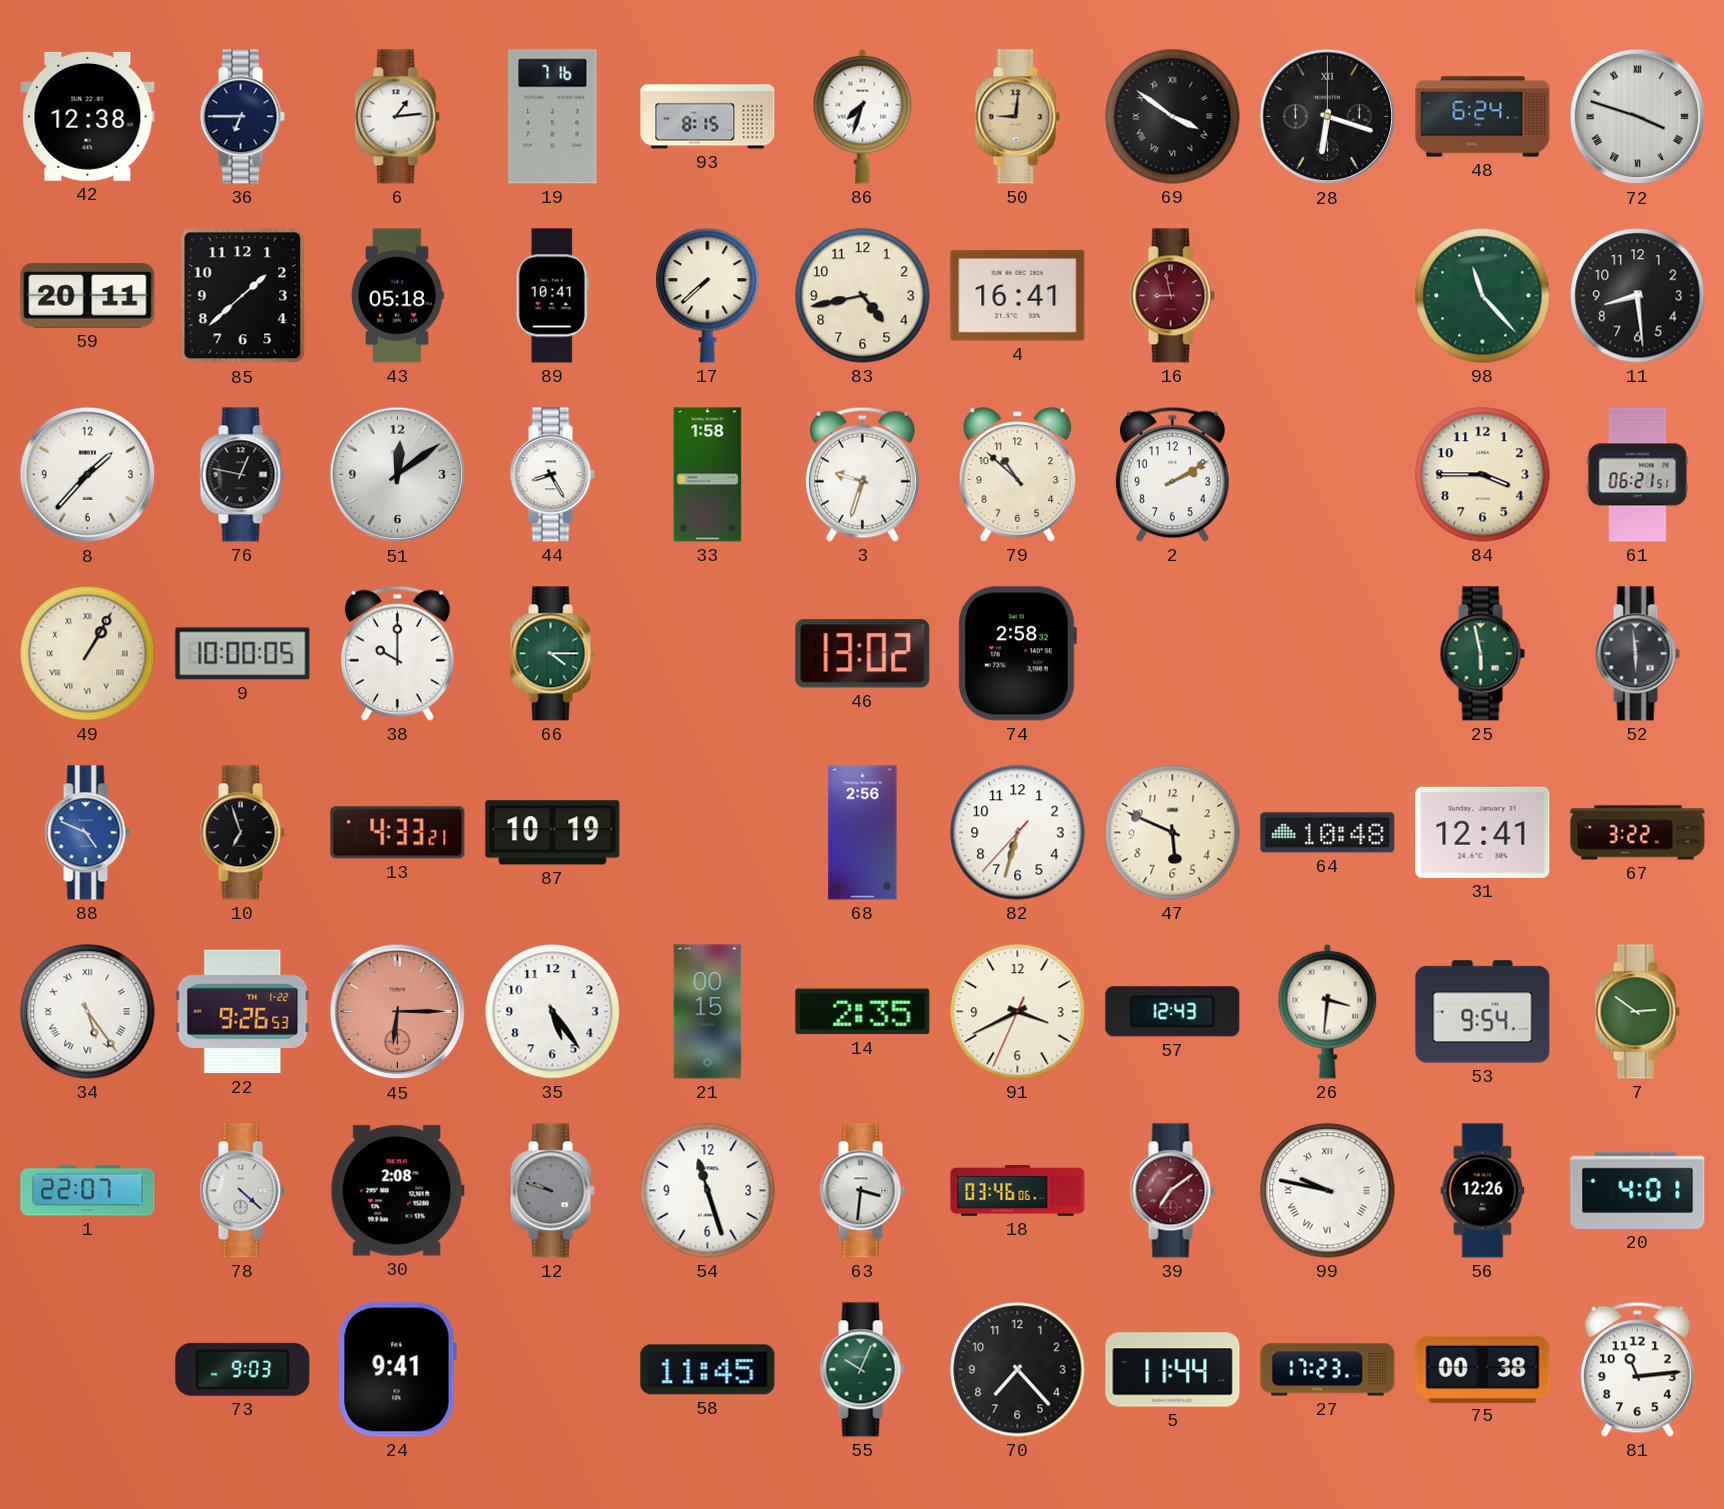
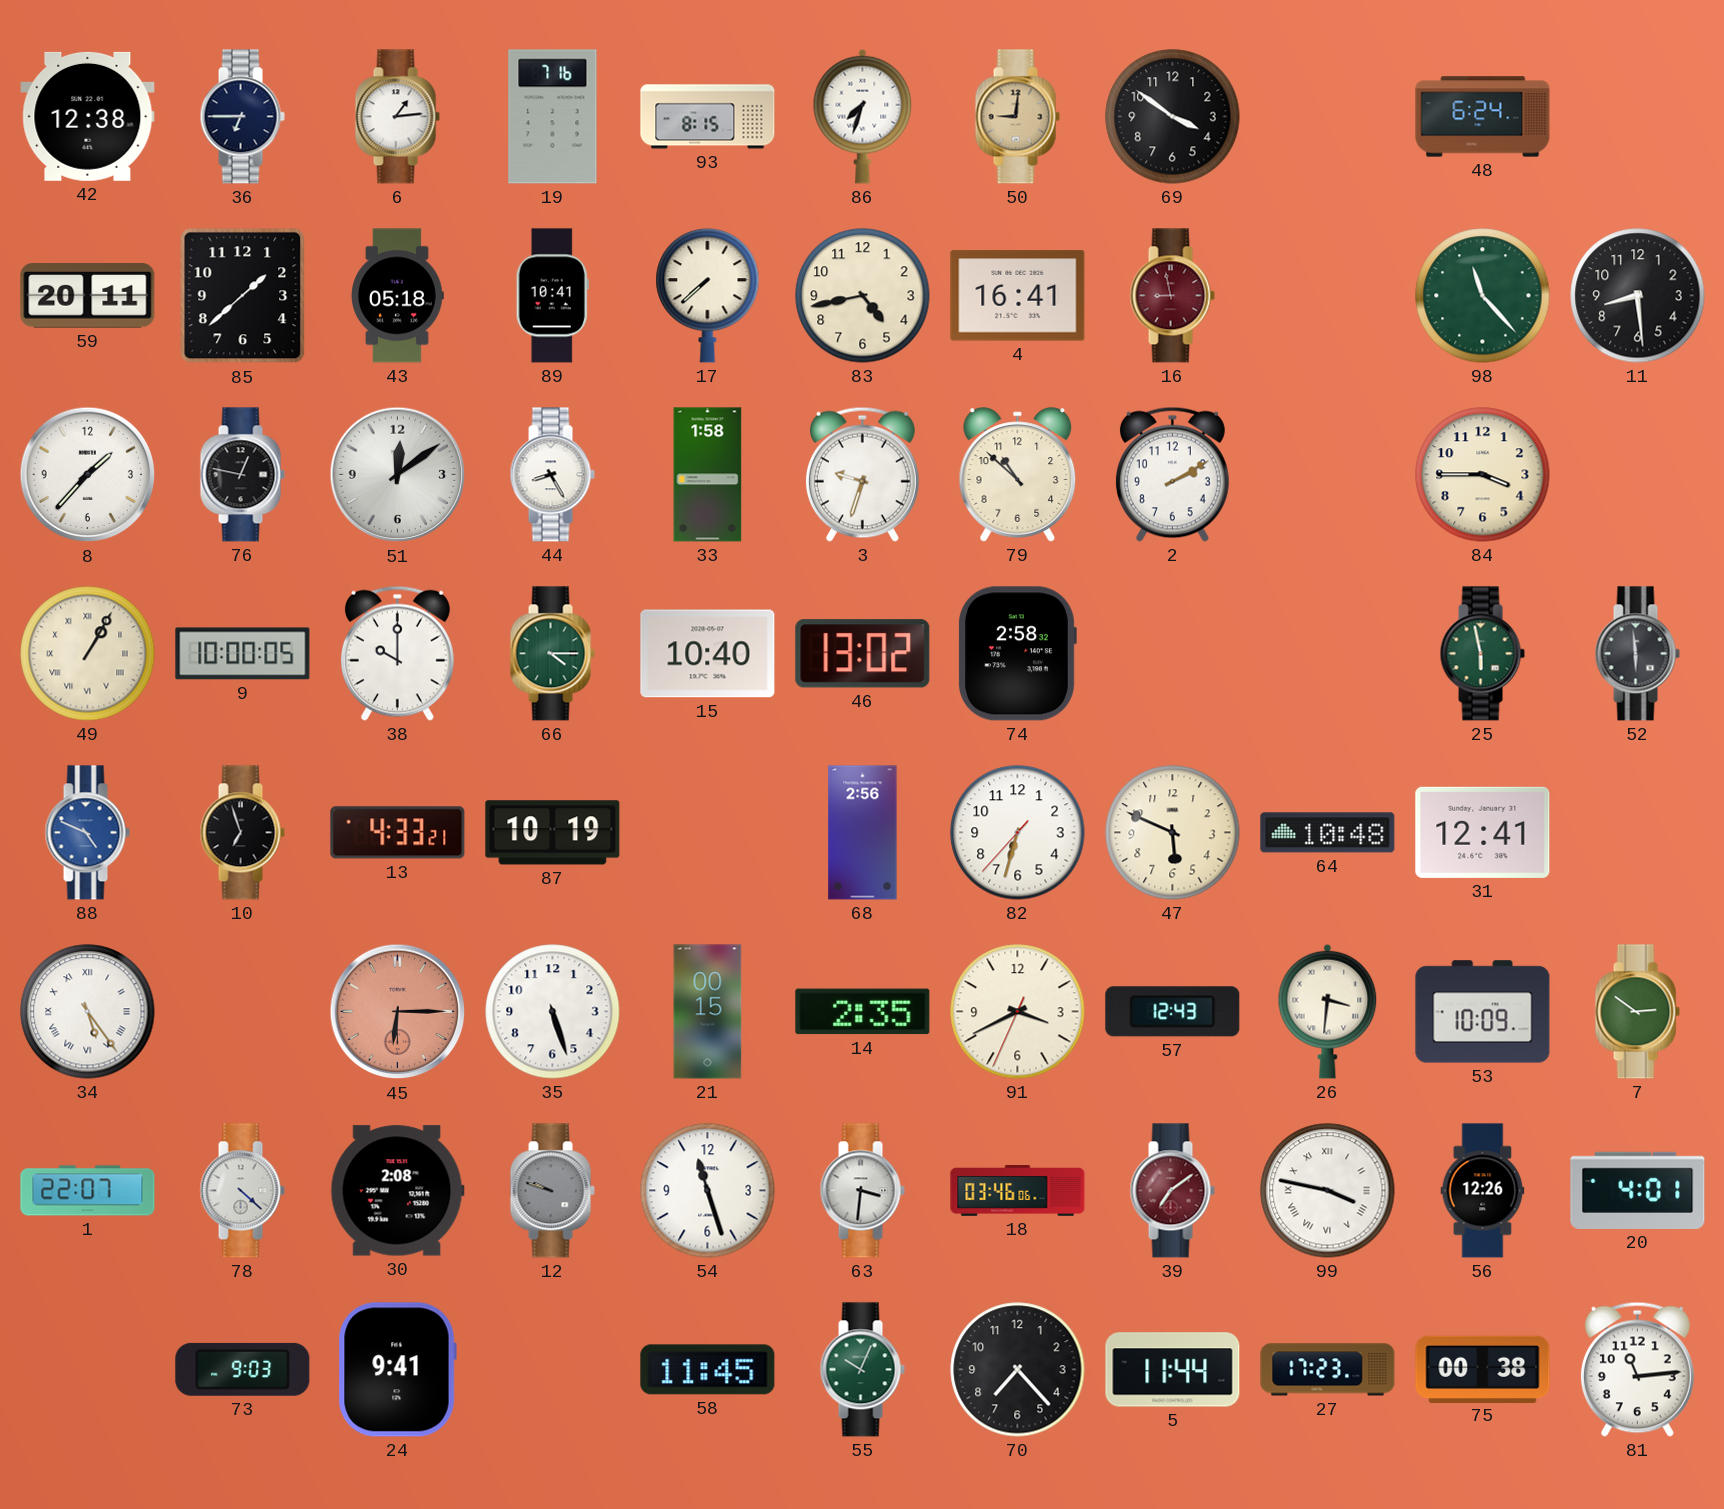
69 numerals: Roman -> Arabic (1173, 117)
28: 6:18 -> none (1328, 117)
72: 3:48 -> none (1638, 117)
61: 06:21 -> none (1638, 475)
15: none -> 10:40 (708, 654)
67: 3:22 -> none (1638, 833)
22: 9:26 -> none (243, 1012)
35: 5:24 -> 5:27 (553, 1012)
53: 9:54 -> 10:09 (1483, 1012)
99: 9:47 -> 3:47 (1328, 1191)
